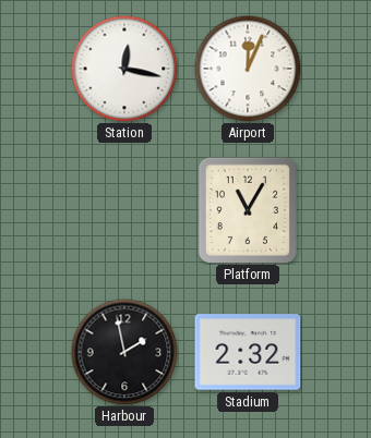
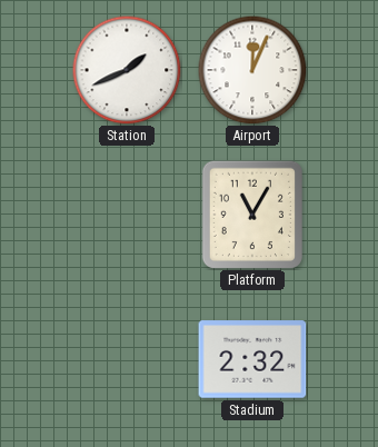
Station: 12:17 -> 1:41 (127, 70)
Harbour: 1:58 -> none (124, 352)
